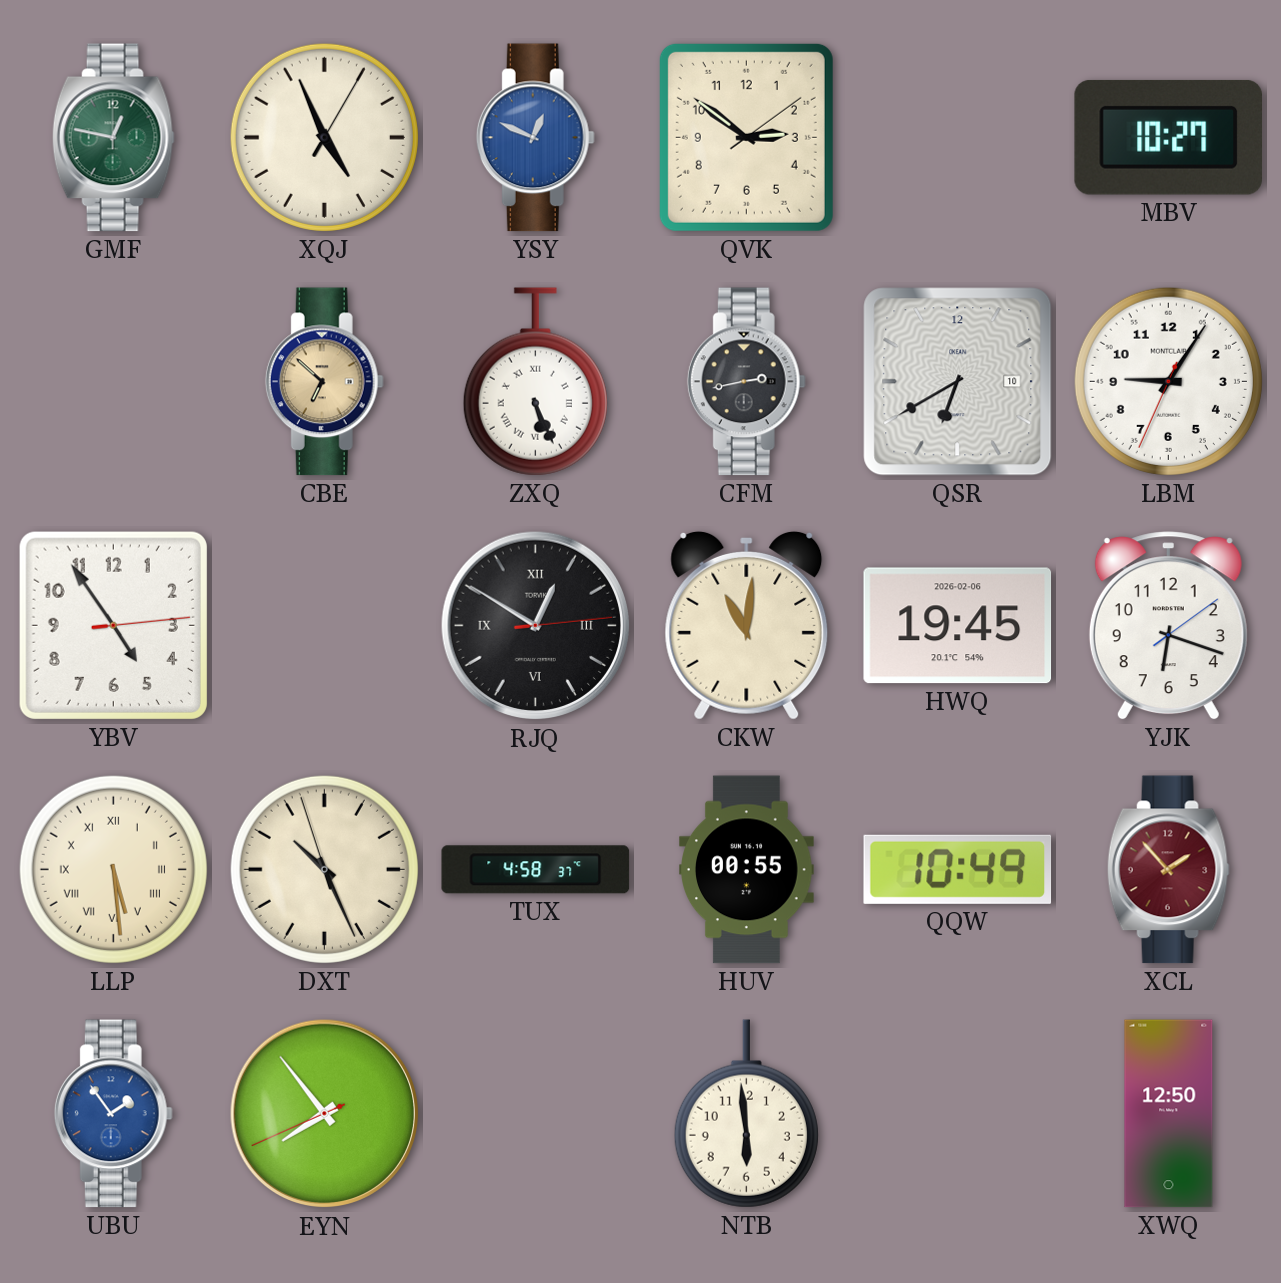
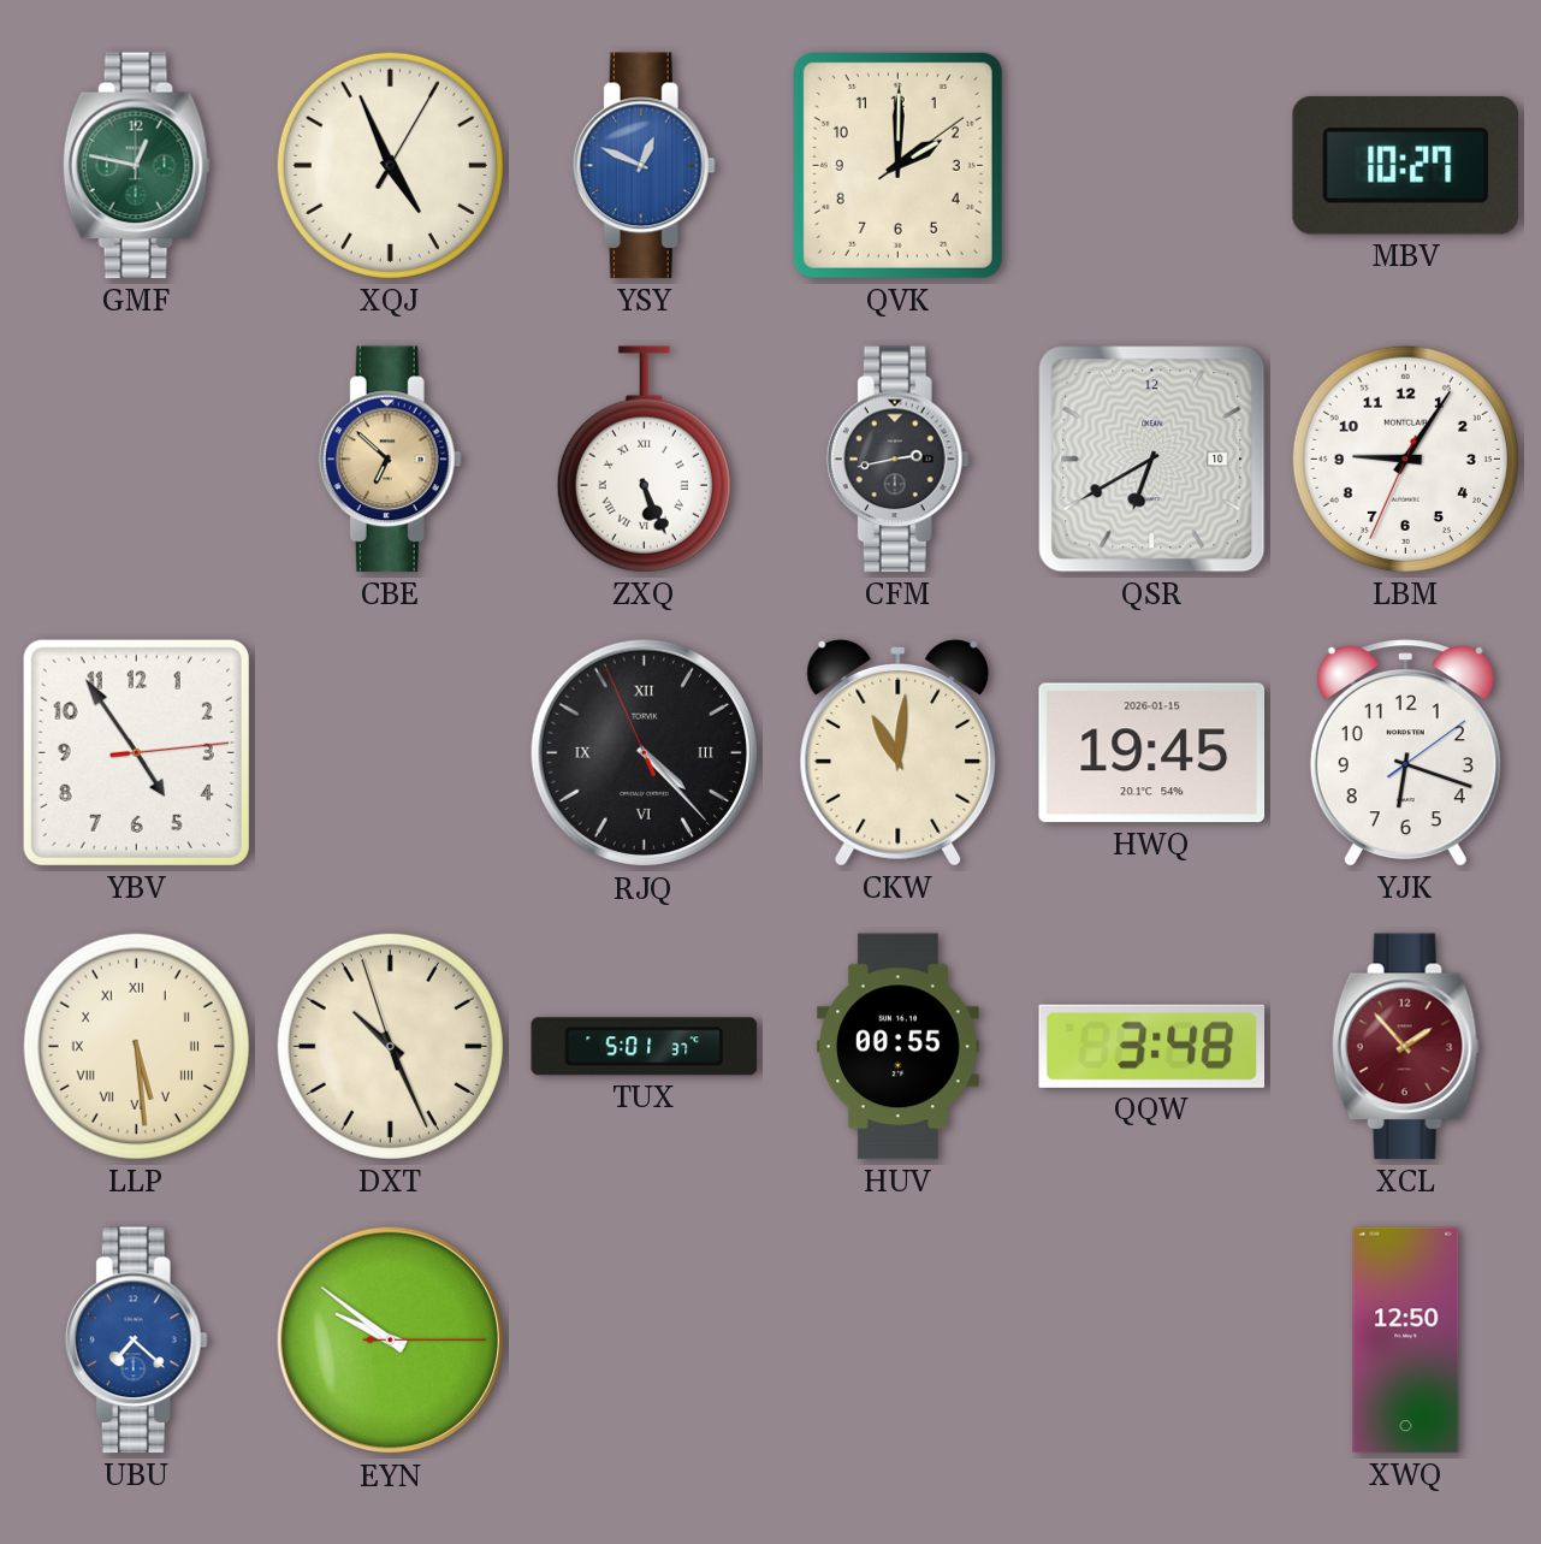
QVK: 2:51 -> 2:00 (897, 165)
RJQ: 12:50 -> 4:22 (645, 753)
HWQ date: 2026-02-06 -> 2026-01-15 (1152, 753)
TUX: 4:58 -> 5:01 (645, 1047)
QQW: 10:49 -> 3:48 (1152, 1046)
UBU: 1:54 -> 7:22 (136, 1341)
EYN: 7:53 -> 9:51 (391, 1341)
NTB: 5:59 -> none (746, 1114)
